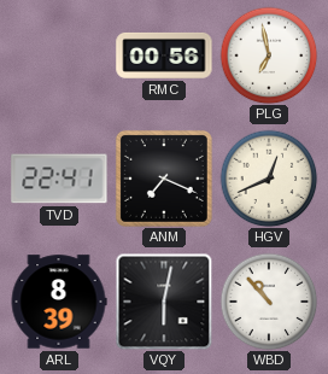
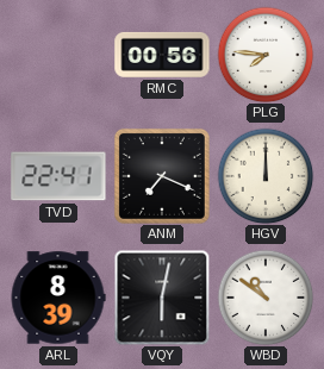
PLG: 6:58 -> 7:46 (266, 55)
HGV: 12:41 -> 12:00 (266, 176)
WBD: 10:53 -> 10:51 (266, 298)
